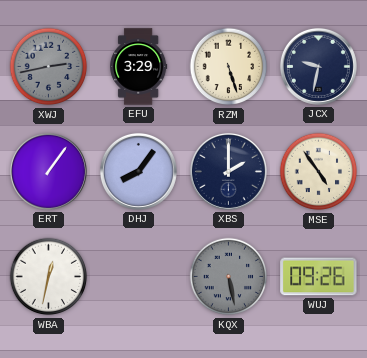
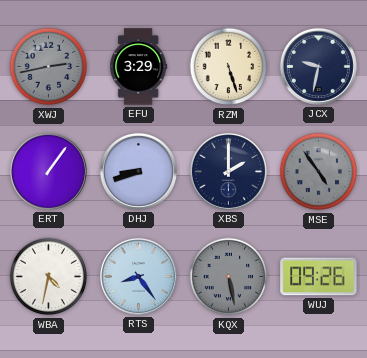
DHJ: 8:06 -> 8:42 (138, 171)
MSE dial: cream -> grey (319, 172)
WBA: 12:32 -> 4:32 (49, 277)
RTS: none -> 8:24 (138, 276)
